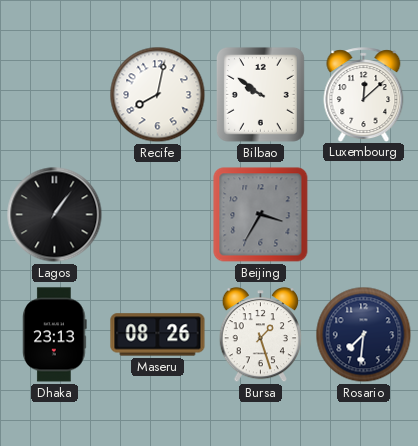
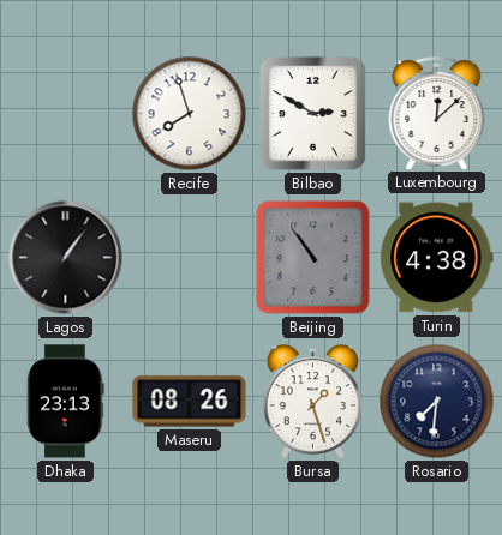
Recife: 8:02 -> 7:57 (190, 114)
Bilbao: 9:51 -> 2:50 (312, 113)
Beijing: 3:35 -> 10:54 (313, 258)
Turin: none -> 4:38 (437, 258)
